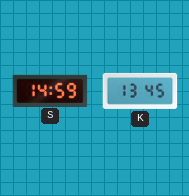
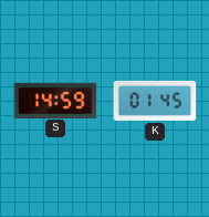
K: 13:45 -> 01:45 (155, 101)
